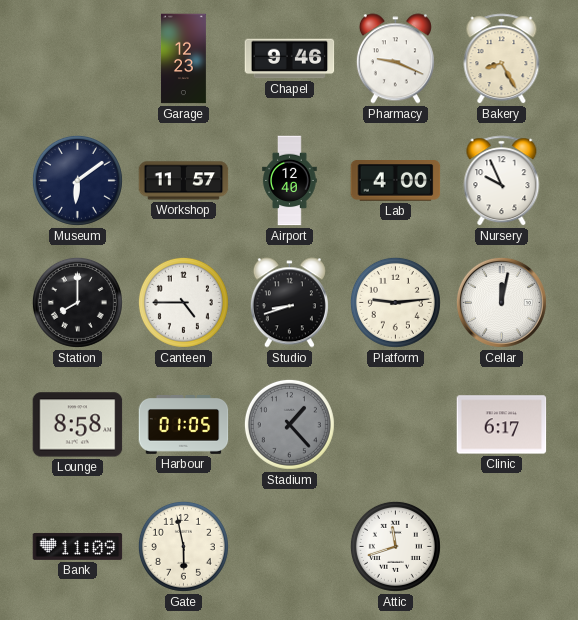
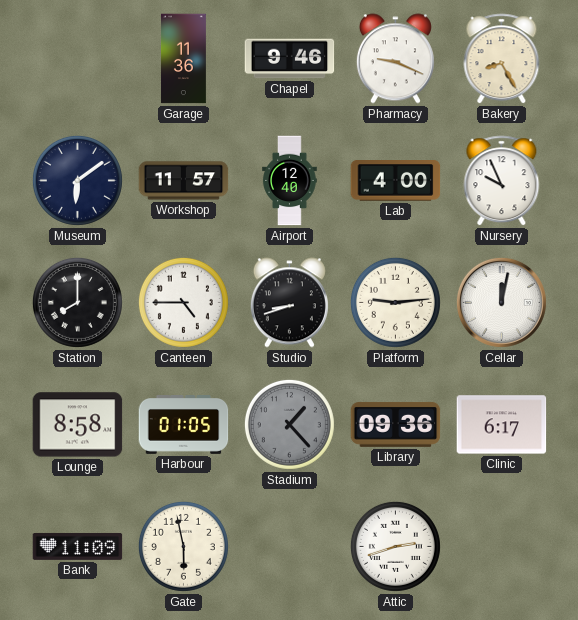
Garage: 12:23 -> 11:36 (183, 59)
Library: none -> 09:36 (396, 425)
Attic: 11:42 -> 2:42 (395, 546)
